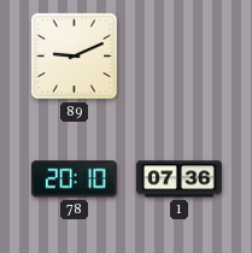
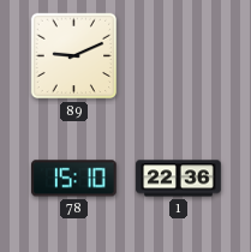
78: 20:10 -> 15:10 (74, 179)
1: 07:36 -> 22:36 (179, 179)
